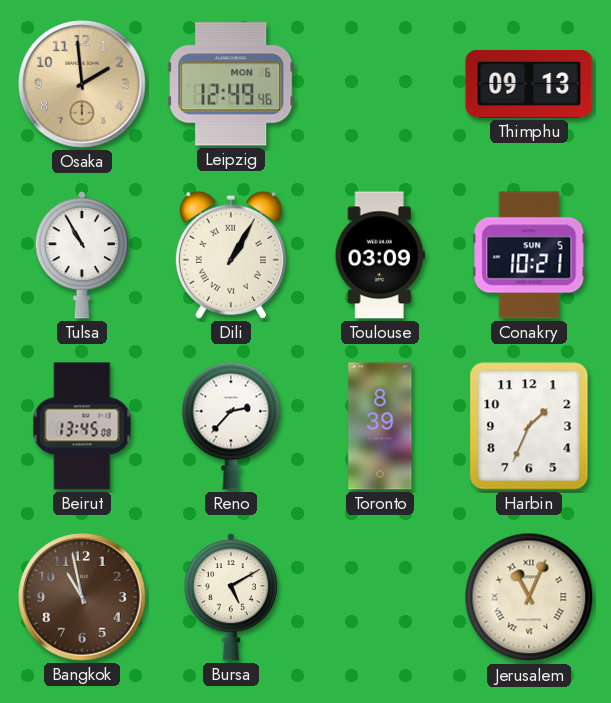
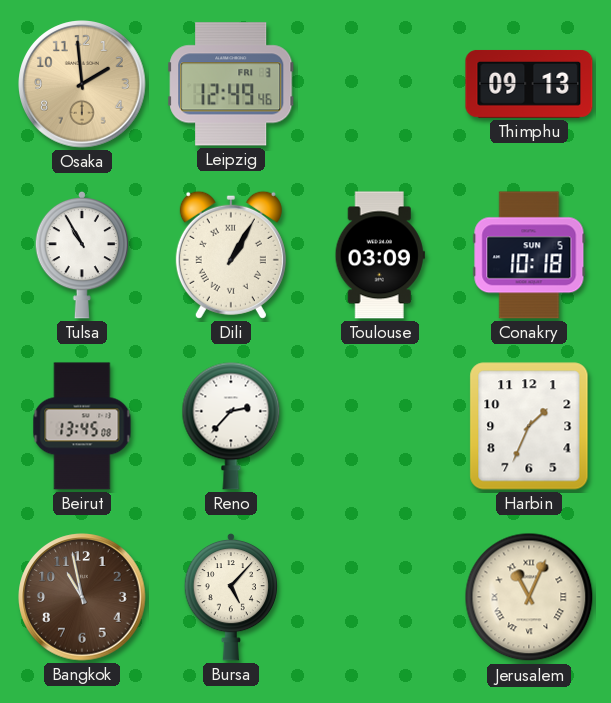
Leipzig date: MON 6 -> FRI 3 (231, 84)
Conakry: 10:21 -> 10:18 (529, 255)
Toronto: 8:39 -> none (380, 426)
Bursa: 5:10 -> 5:07 (230, 597)
